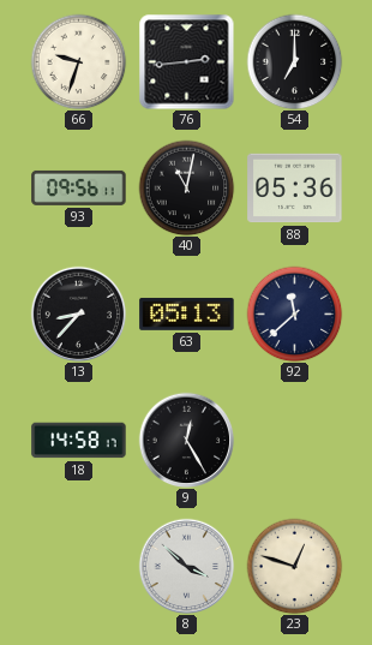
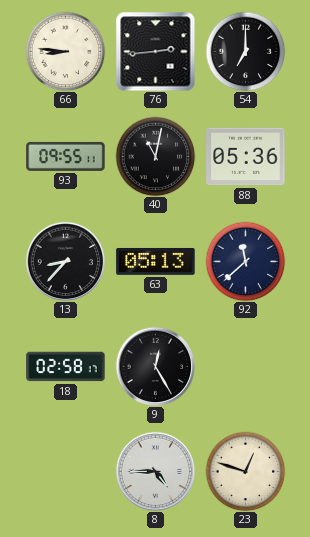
66: 9:33 -> 8:46 (65, 51)
93: 09:56 -> 09:55 (66, 156)
18: 14:58 -> 02:58 (66, 367)
8: 3:52 -> 4:45 (155, 471)
